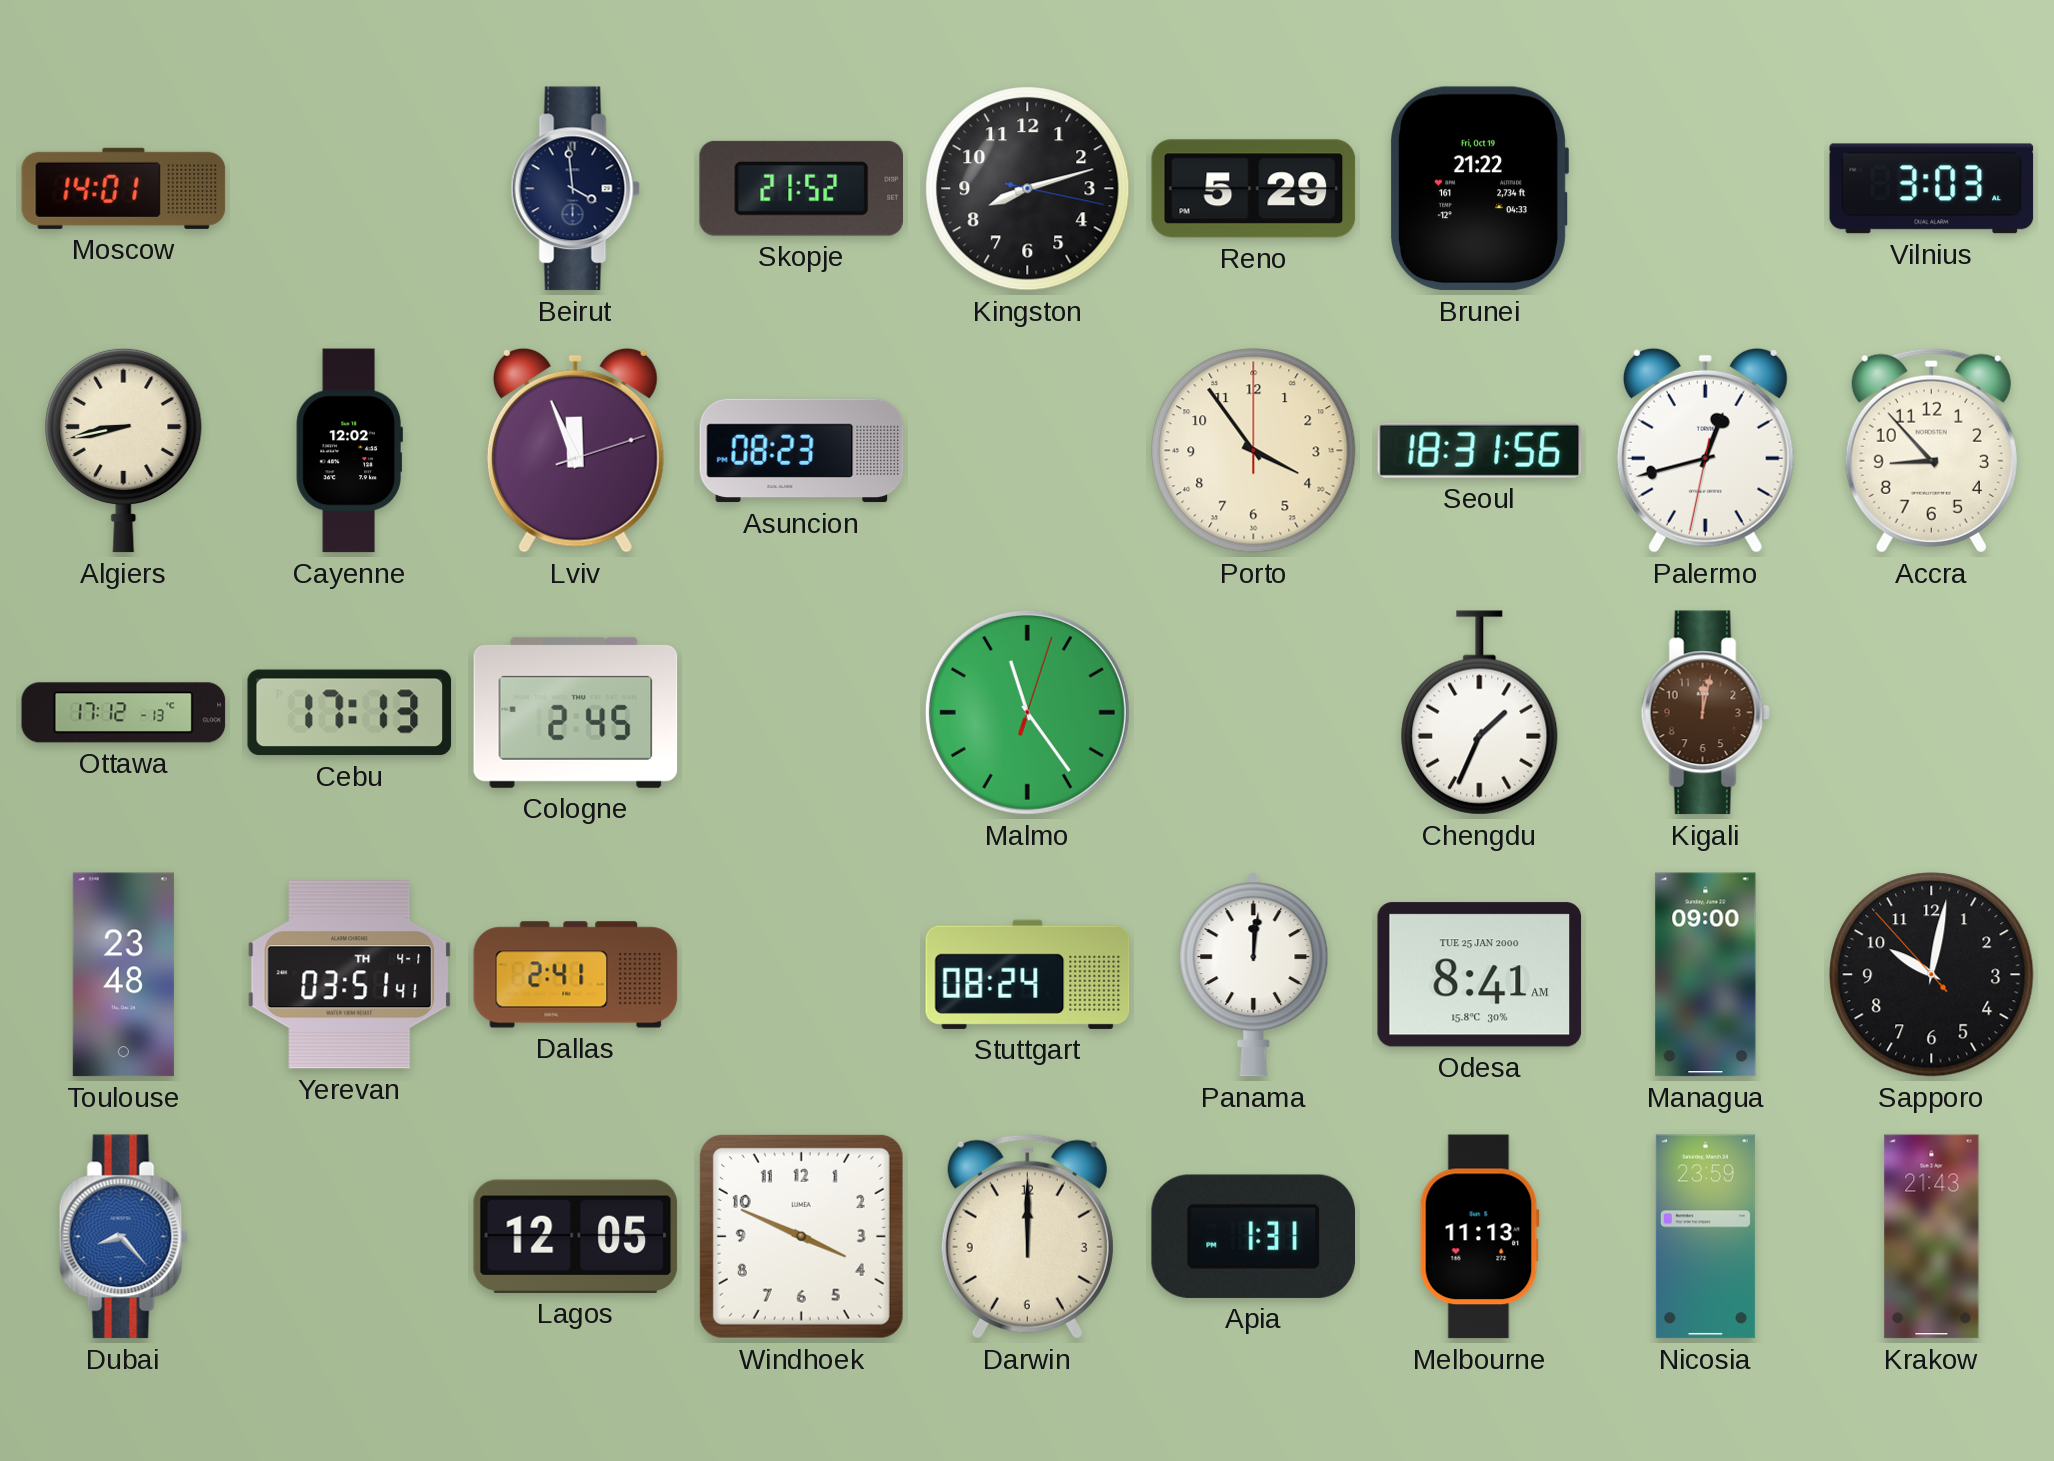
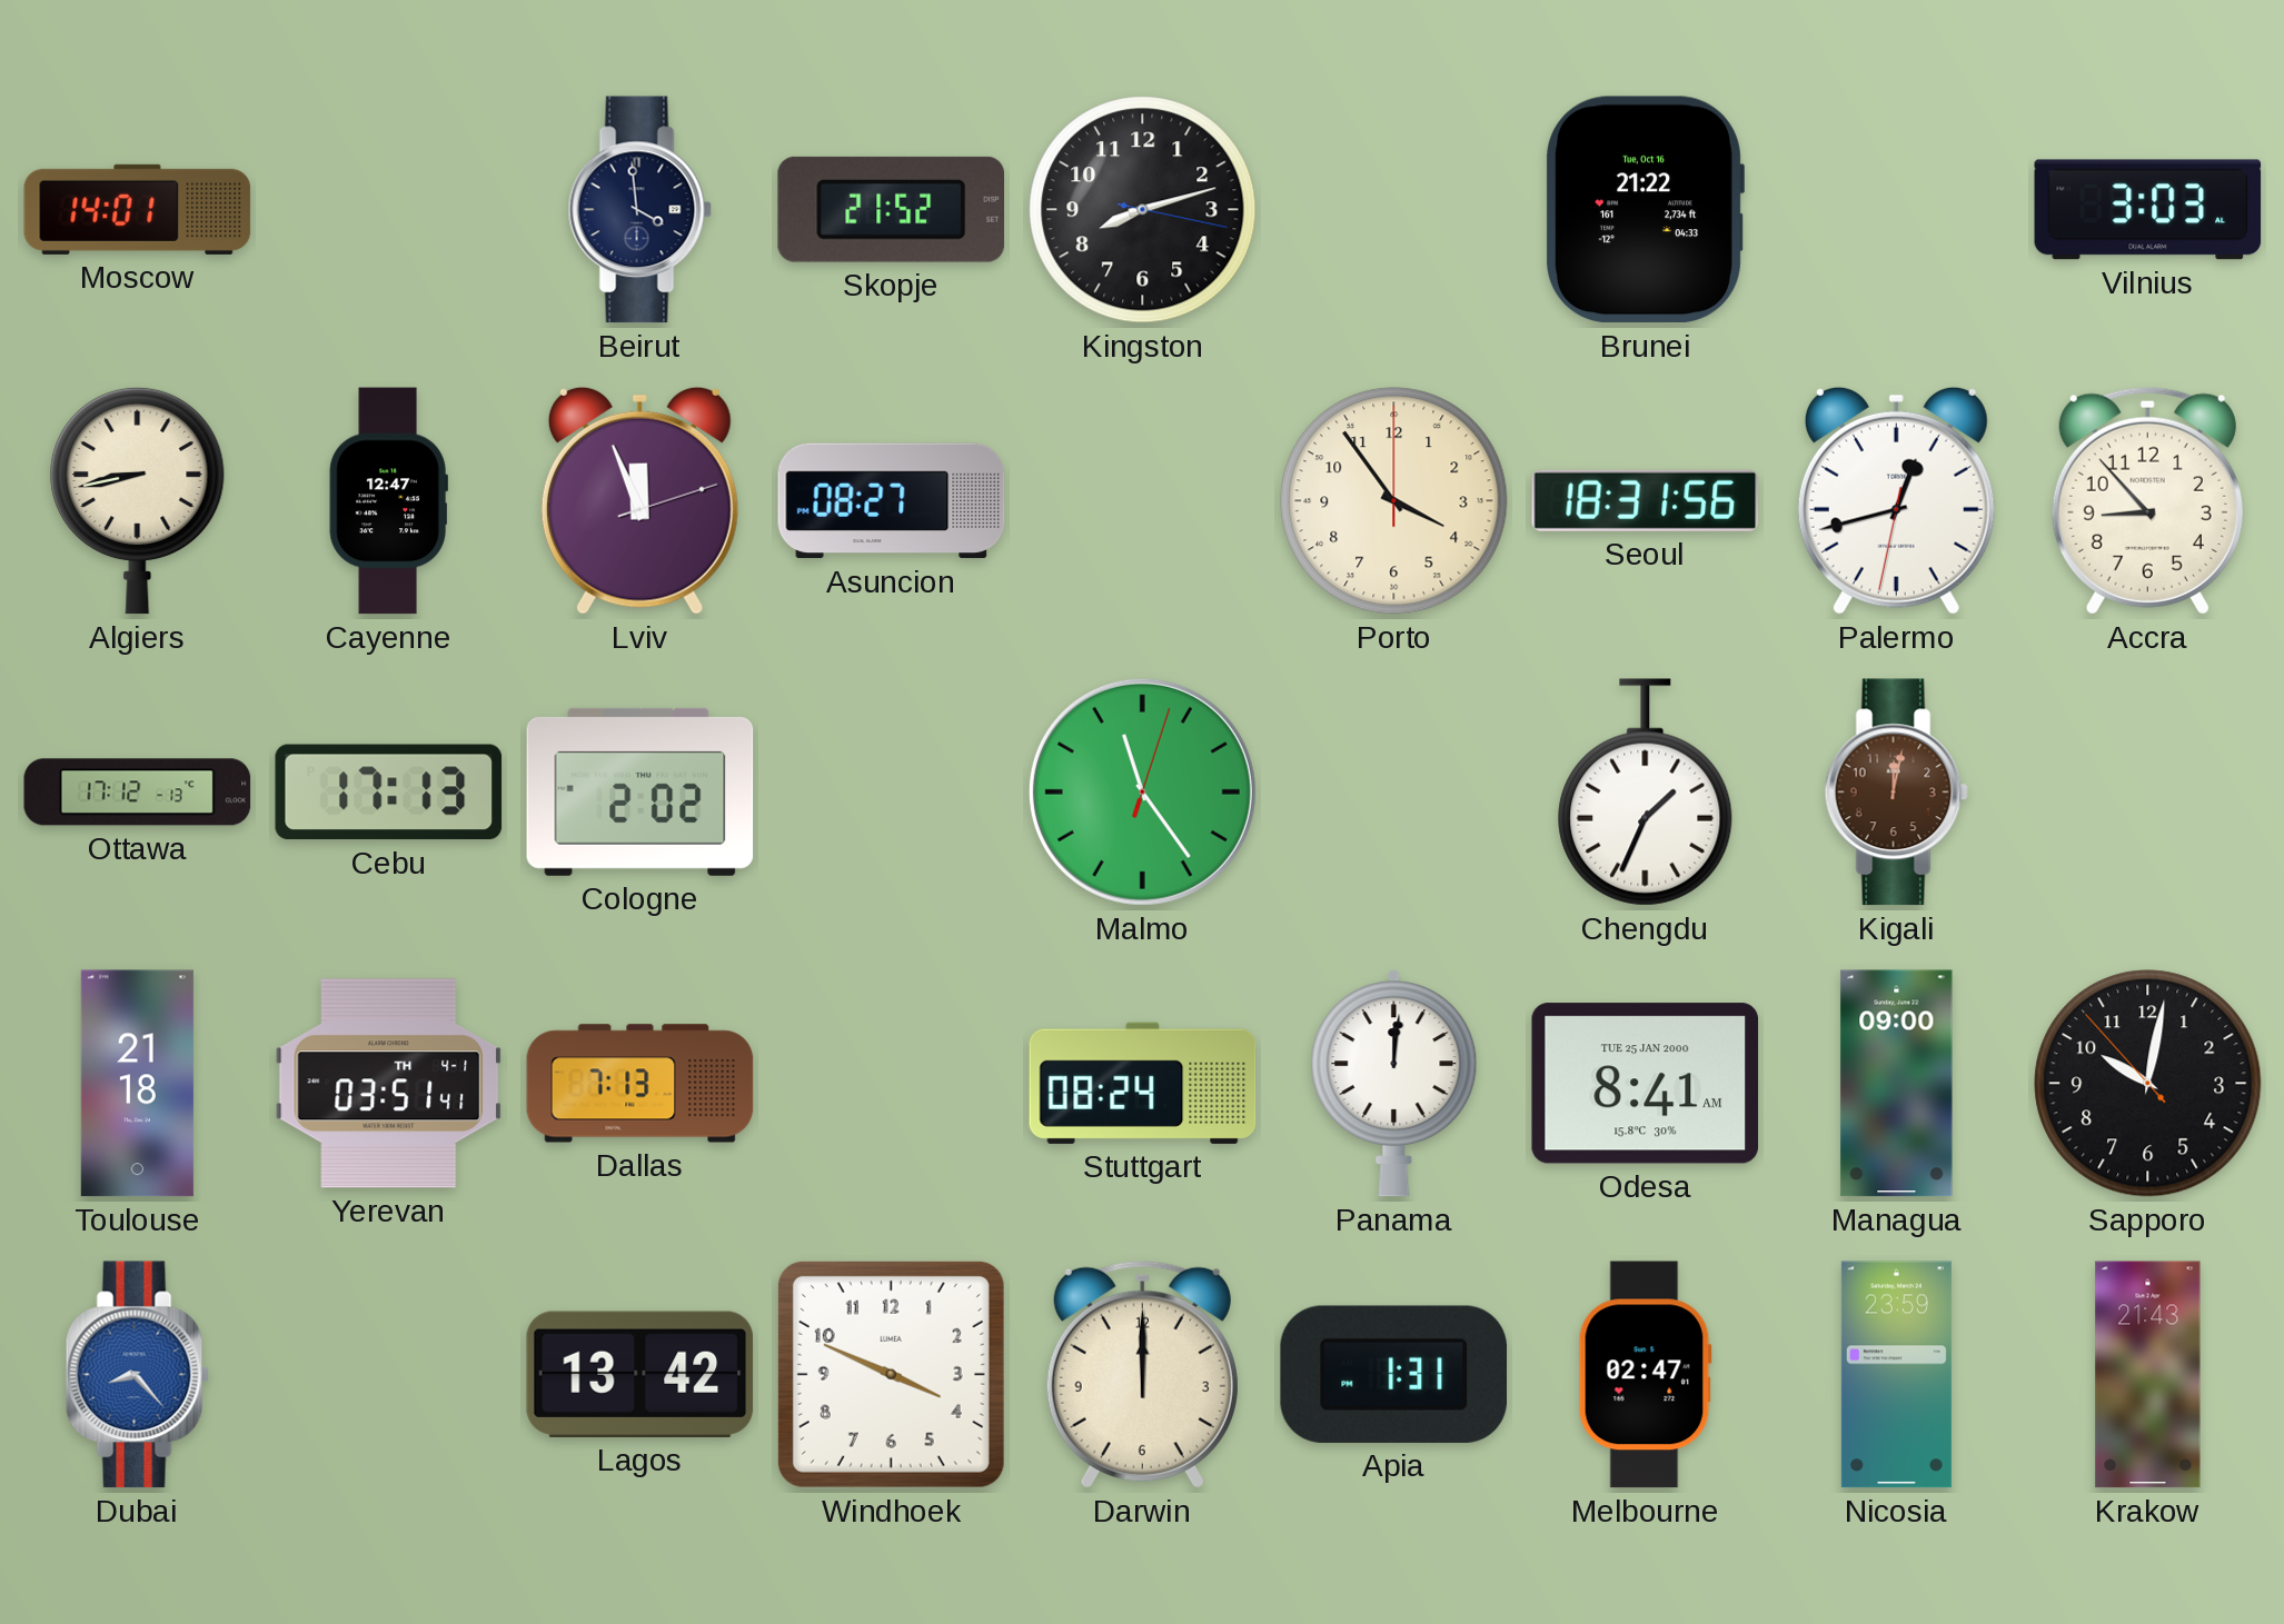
Reno: 5:29 -> none (1254, 189)
Brunei date: Fri, Oct 19 -> Tue, Oct 16 (1645, 210)
Cayenne: 12:02 -> 12:47 (388, 501)
Asuncion: 08:23 -> 08:27 (892, 501)
Cologne: 2:45 -> 2:02 (640, 791)
Toulouse: 23:48 -> 21:18 (137, 1084)
Dallas: 2:41 -> 7:13 (640, 1084)
Lagos: 12:05 -> 13:42 (640, 1374)
Melbourne: 11:13 -> 02:47 (1645, 1375)
